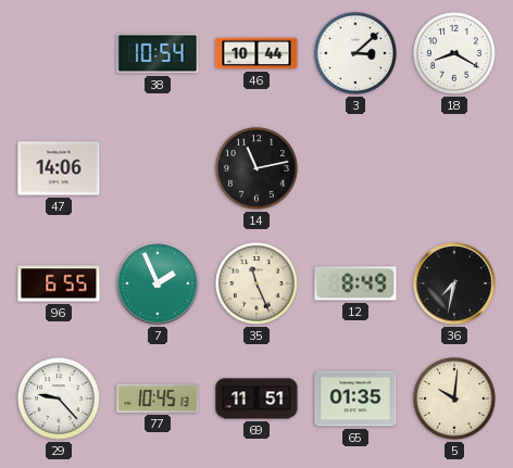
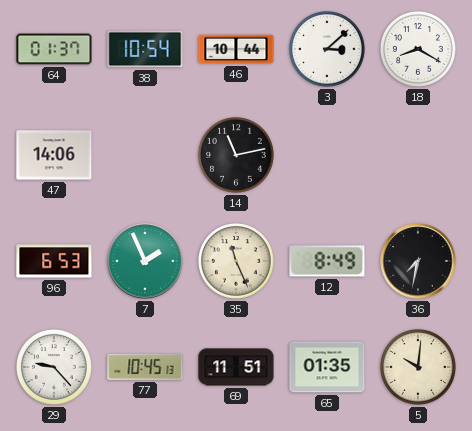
64: none -> 01:37 (54, 49)
96: 6:55 -> 6:53 (54, 261)
